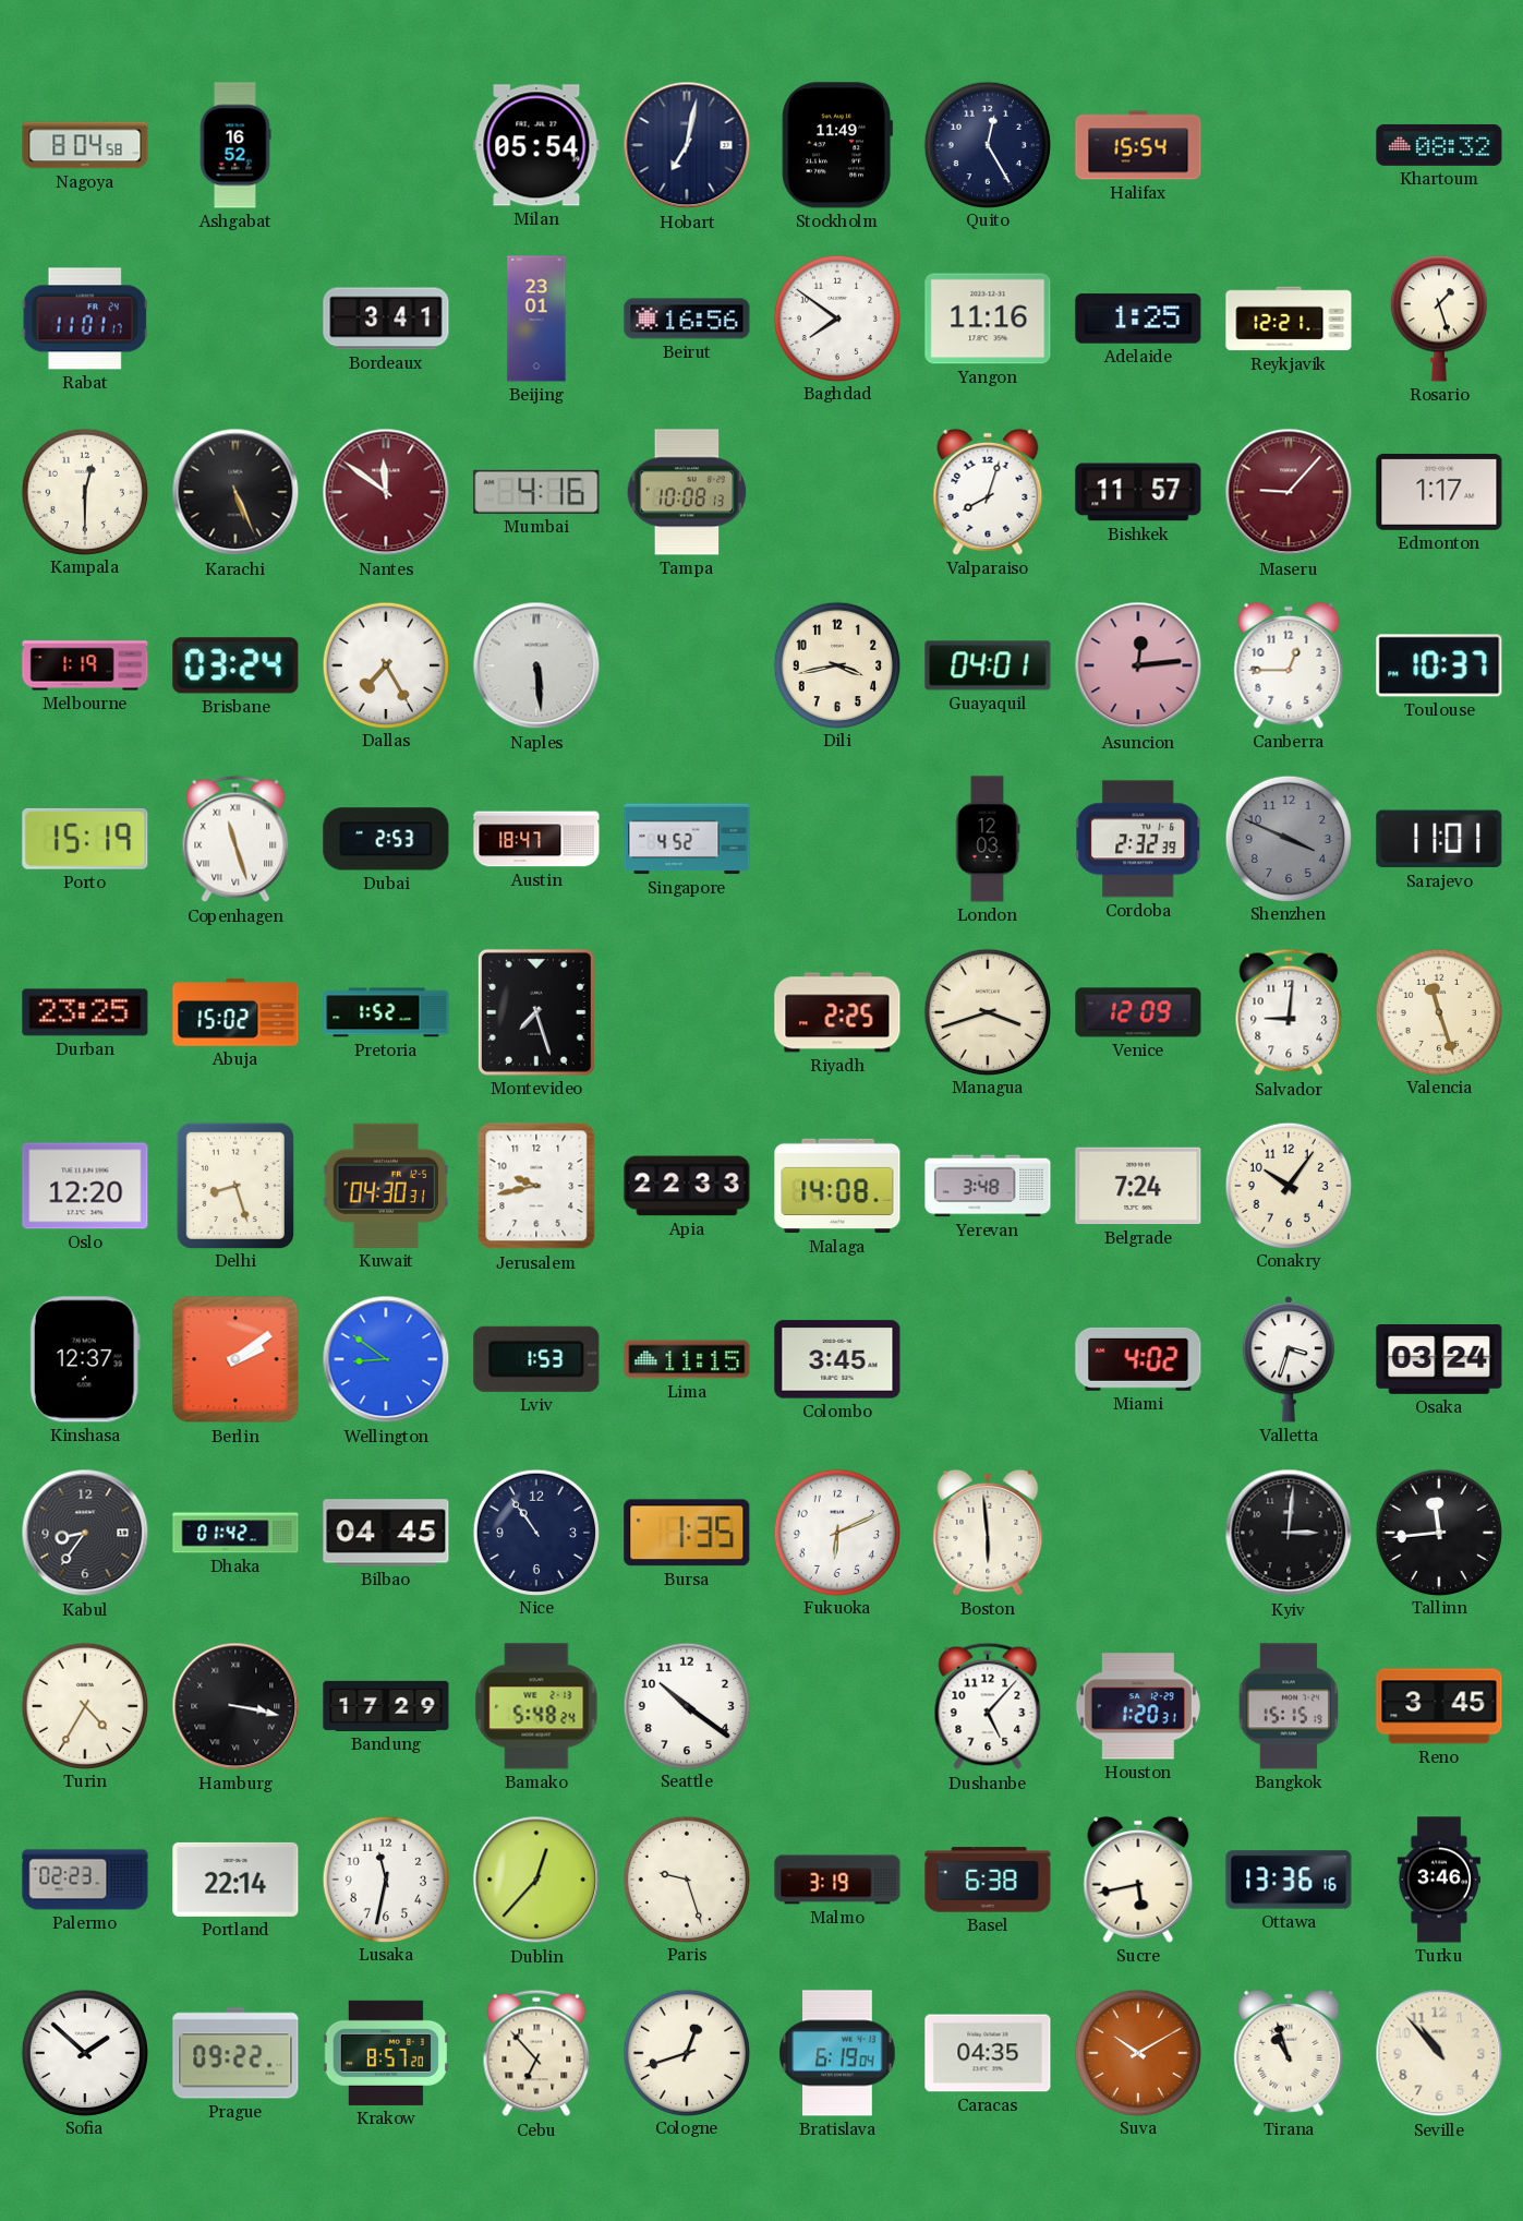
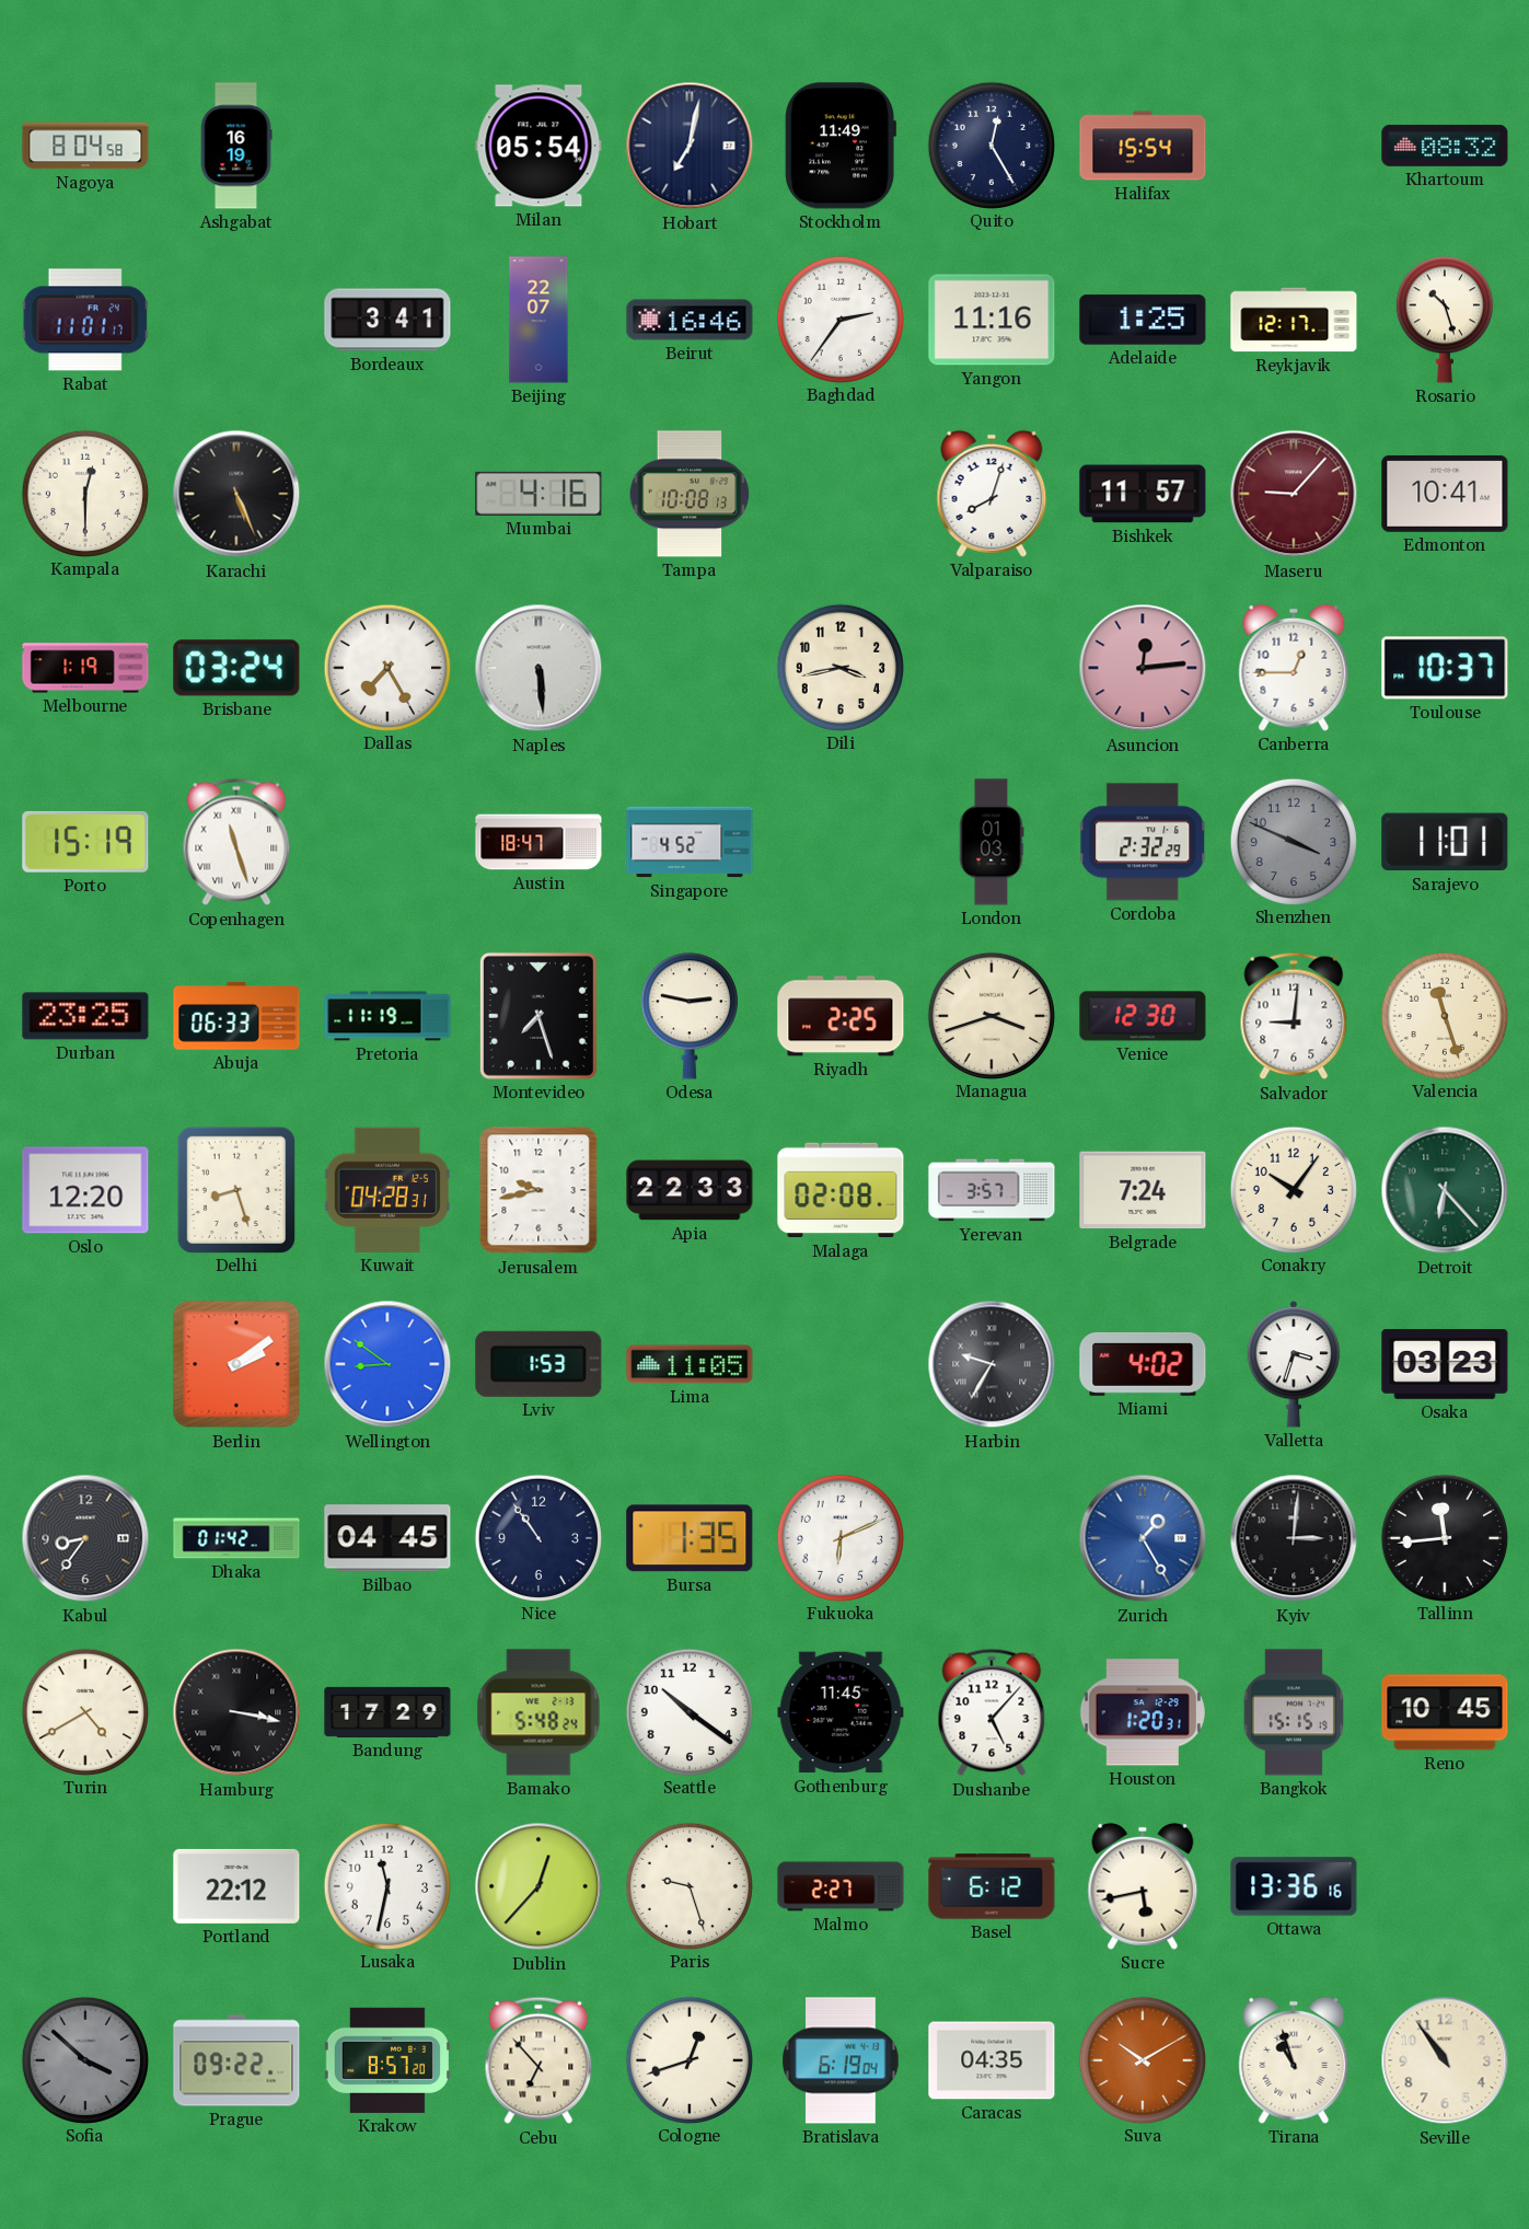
Ashgabat: 16:52 -> 16:19 (236, 146)
Beijing: 23:01 -> 22:07 (538, 320)
Beirut: 16:56 -> 16:46 (690, 320)
Baghdad: 7:51 -> 2:36 (839, 319)
Reykjavik: 12:21 -> 12:17 (1294, 320)
Rosario: 1:27 -> 10:27 (1445, 320)
Nantes: 11:51 -> none (386, 492)
Edmonton: 1:17 -> 10:41 (1445, 494)
Guayaquil: 04:01 -> none (988, 665)
Dubai: 2:53 -> none (386, 839)
London: 12:03 -> 01:03 (992, 842)
Cordoba: 2:32:39 -> 2:32:29 (1144, 842)
Abuja: 15:02 -> 06:33 (236, 1016)
Pretoria: 1:52 -> 11:19 (387, 1016)
Odesa: none -> 2:47 (690, 1016)
Venice: 12:09 -> 12:30 (1143, 1016)
Kuwait: 04:30 -> 04:28 (387, 1190)
Malaga: 14:08 -> 02:08 (841, 1190)
Yerevan: 3:48 -> 3:57 (992, 1190)
Detroit: none -> 6:23 (1445, 1190)
Kinshasa: 12:37 -> none (85, 1359)
Lima: 11:15 -> 11:05 (690, 1364)
Colombo: 3:45 -> none (837, 1359)
Harbin: none -> 9:35 (992, 1364)
Osaka: 03:24 -> 03:23 (1445, 1364)
Boston: 5:59 -> none (988, 1533)
Zurich: none -> 1:25 (1143, 1538)
Turin: 4:35 -> 4:40 (84, 1711)
Gothenburg: none -> 11:45 (841, 1712)
Reno: 3:45 -> 10:45 (1445, 1712)
Palermo: 02:23 -> none (85, 1880)
Portland: 22:14 -> 22:12 (236, 1886)
Malmo: 3:19 -> 2:27 (841, 1886)
Basel: 6:38 -> 6:12 (992, 1886)
Turku: 3:46 -> none (1439, 1880)
Sofia: 1:52 -> 3:52 (84, 2059)
Sofia dial: white -> grey (84, 2059)
Seville: 10:53 -> 10:54 (1445, 2060)
